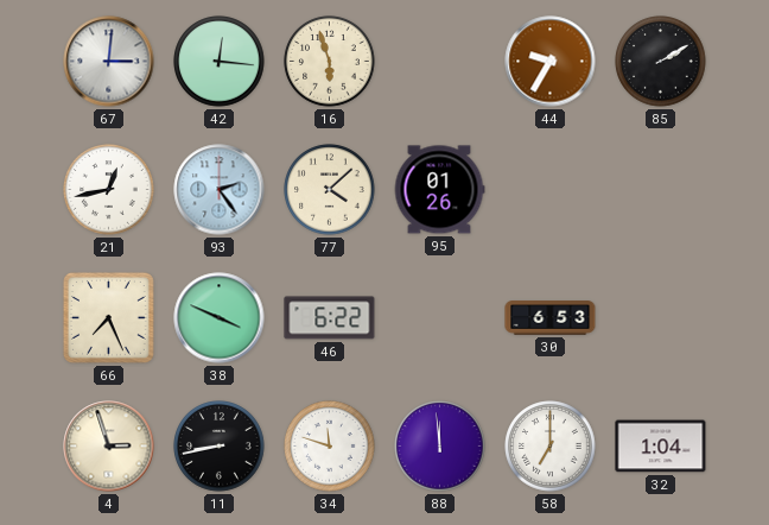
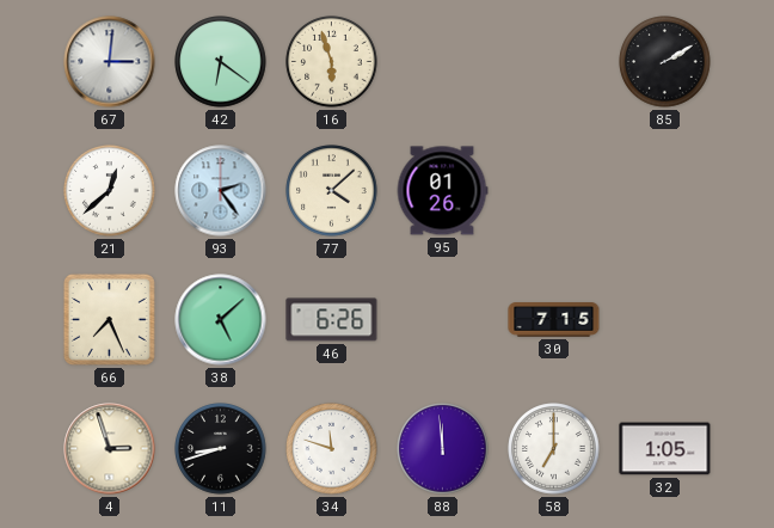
42: 12:16 -> 6:21 (221, 62)
44: 9:35 -> none (551, 62)
21: 12:43 -> 12:38 (110, 191)
38: 3:49 -> 5:08 (221, 320)
46: 6:22 -> 6:26 (332, 320)
30: 6:53 -> 7:15 (554, 320)
11: 8:43 -> 8:42 (221, 449)
32: 1:04 -> 1:05 (665, 449)
